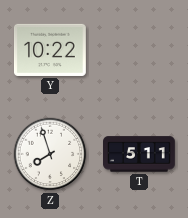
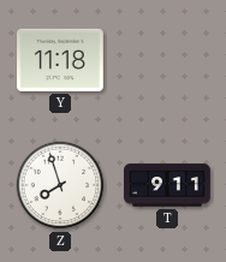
Y: 10:22 -> 11:18 (61, 60)
T: 5:11 -> 9:11 (168, 185)
